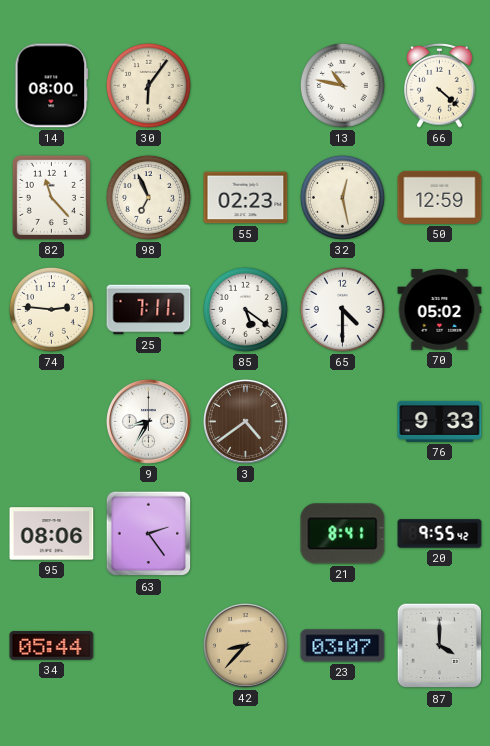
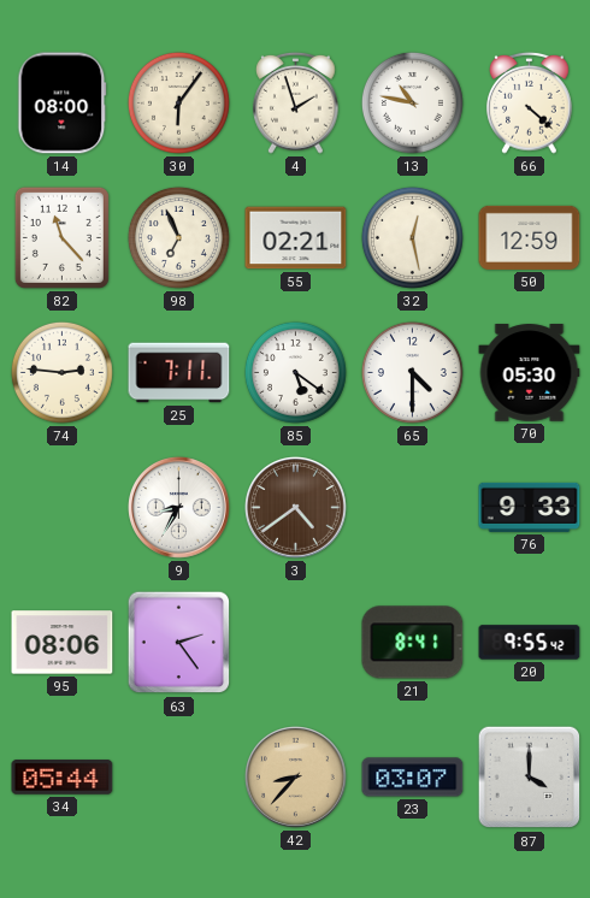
4: none -> 1:57 (296, 102)
55: 02:23 -> 02:21 (296, 238)
70: 05:02 -> 05:30 (530, 373)
